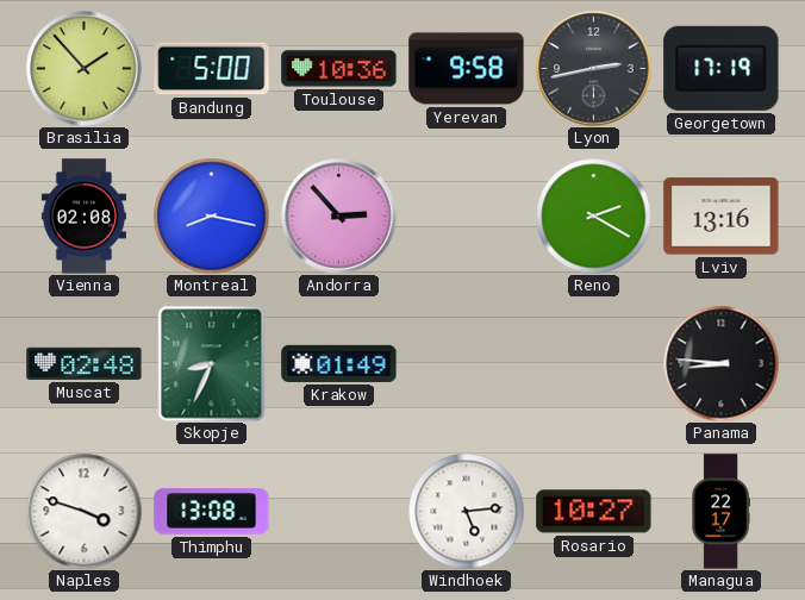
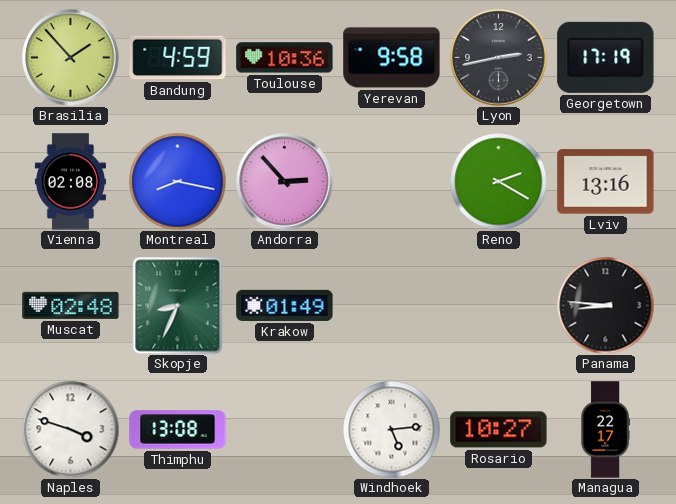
Bandung: 5:00 -> 4:59 (178, 58)
